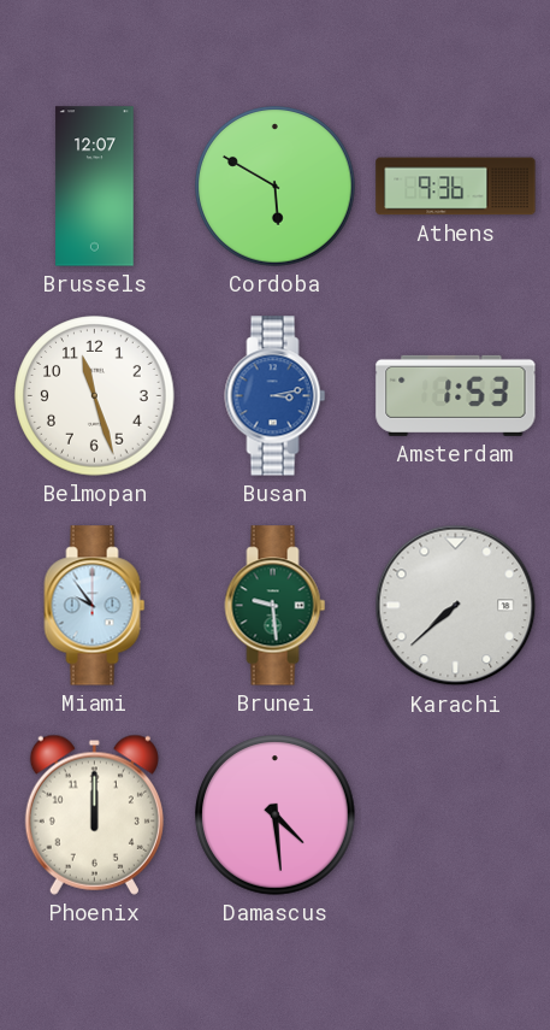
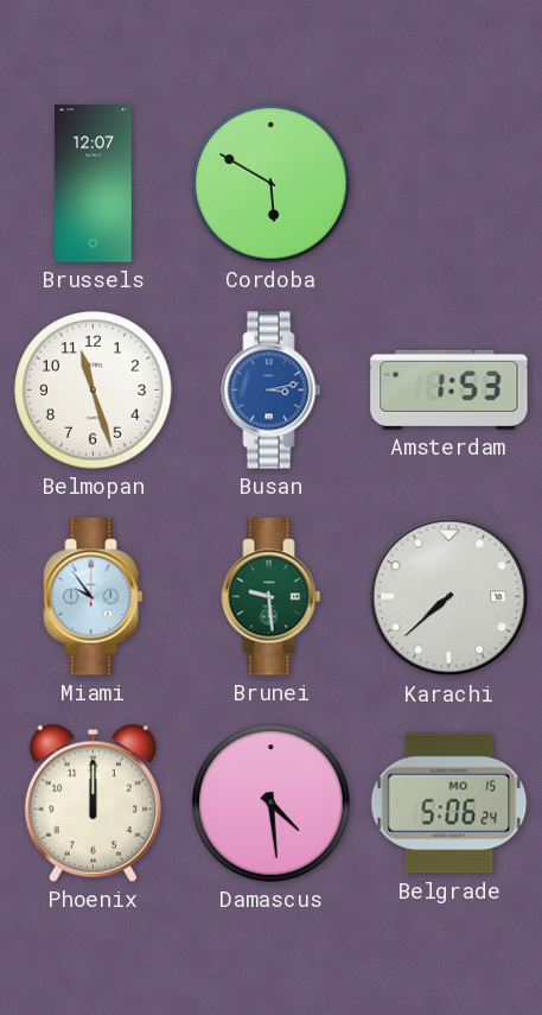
Athens: 9:36 -> none (456, 187)
Belgrade: none -> 5:06 (449, 804)
